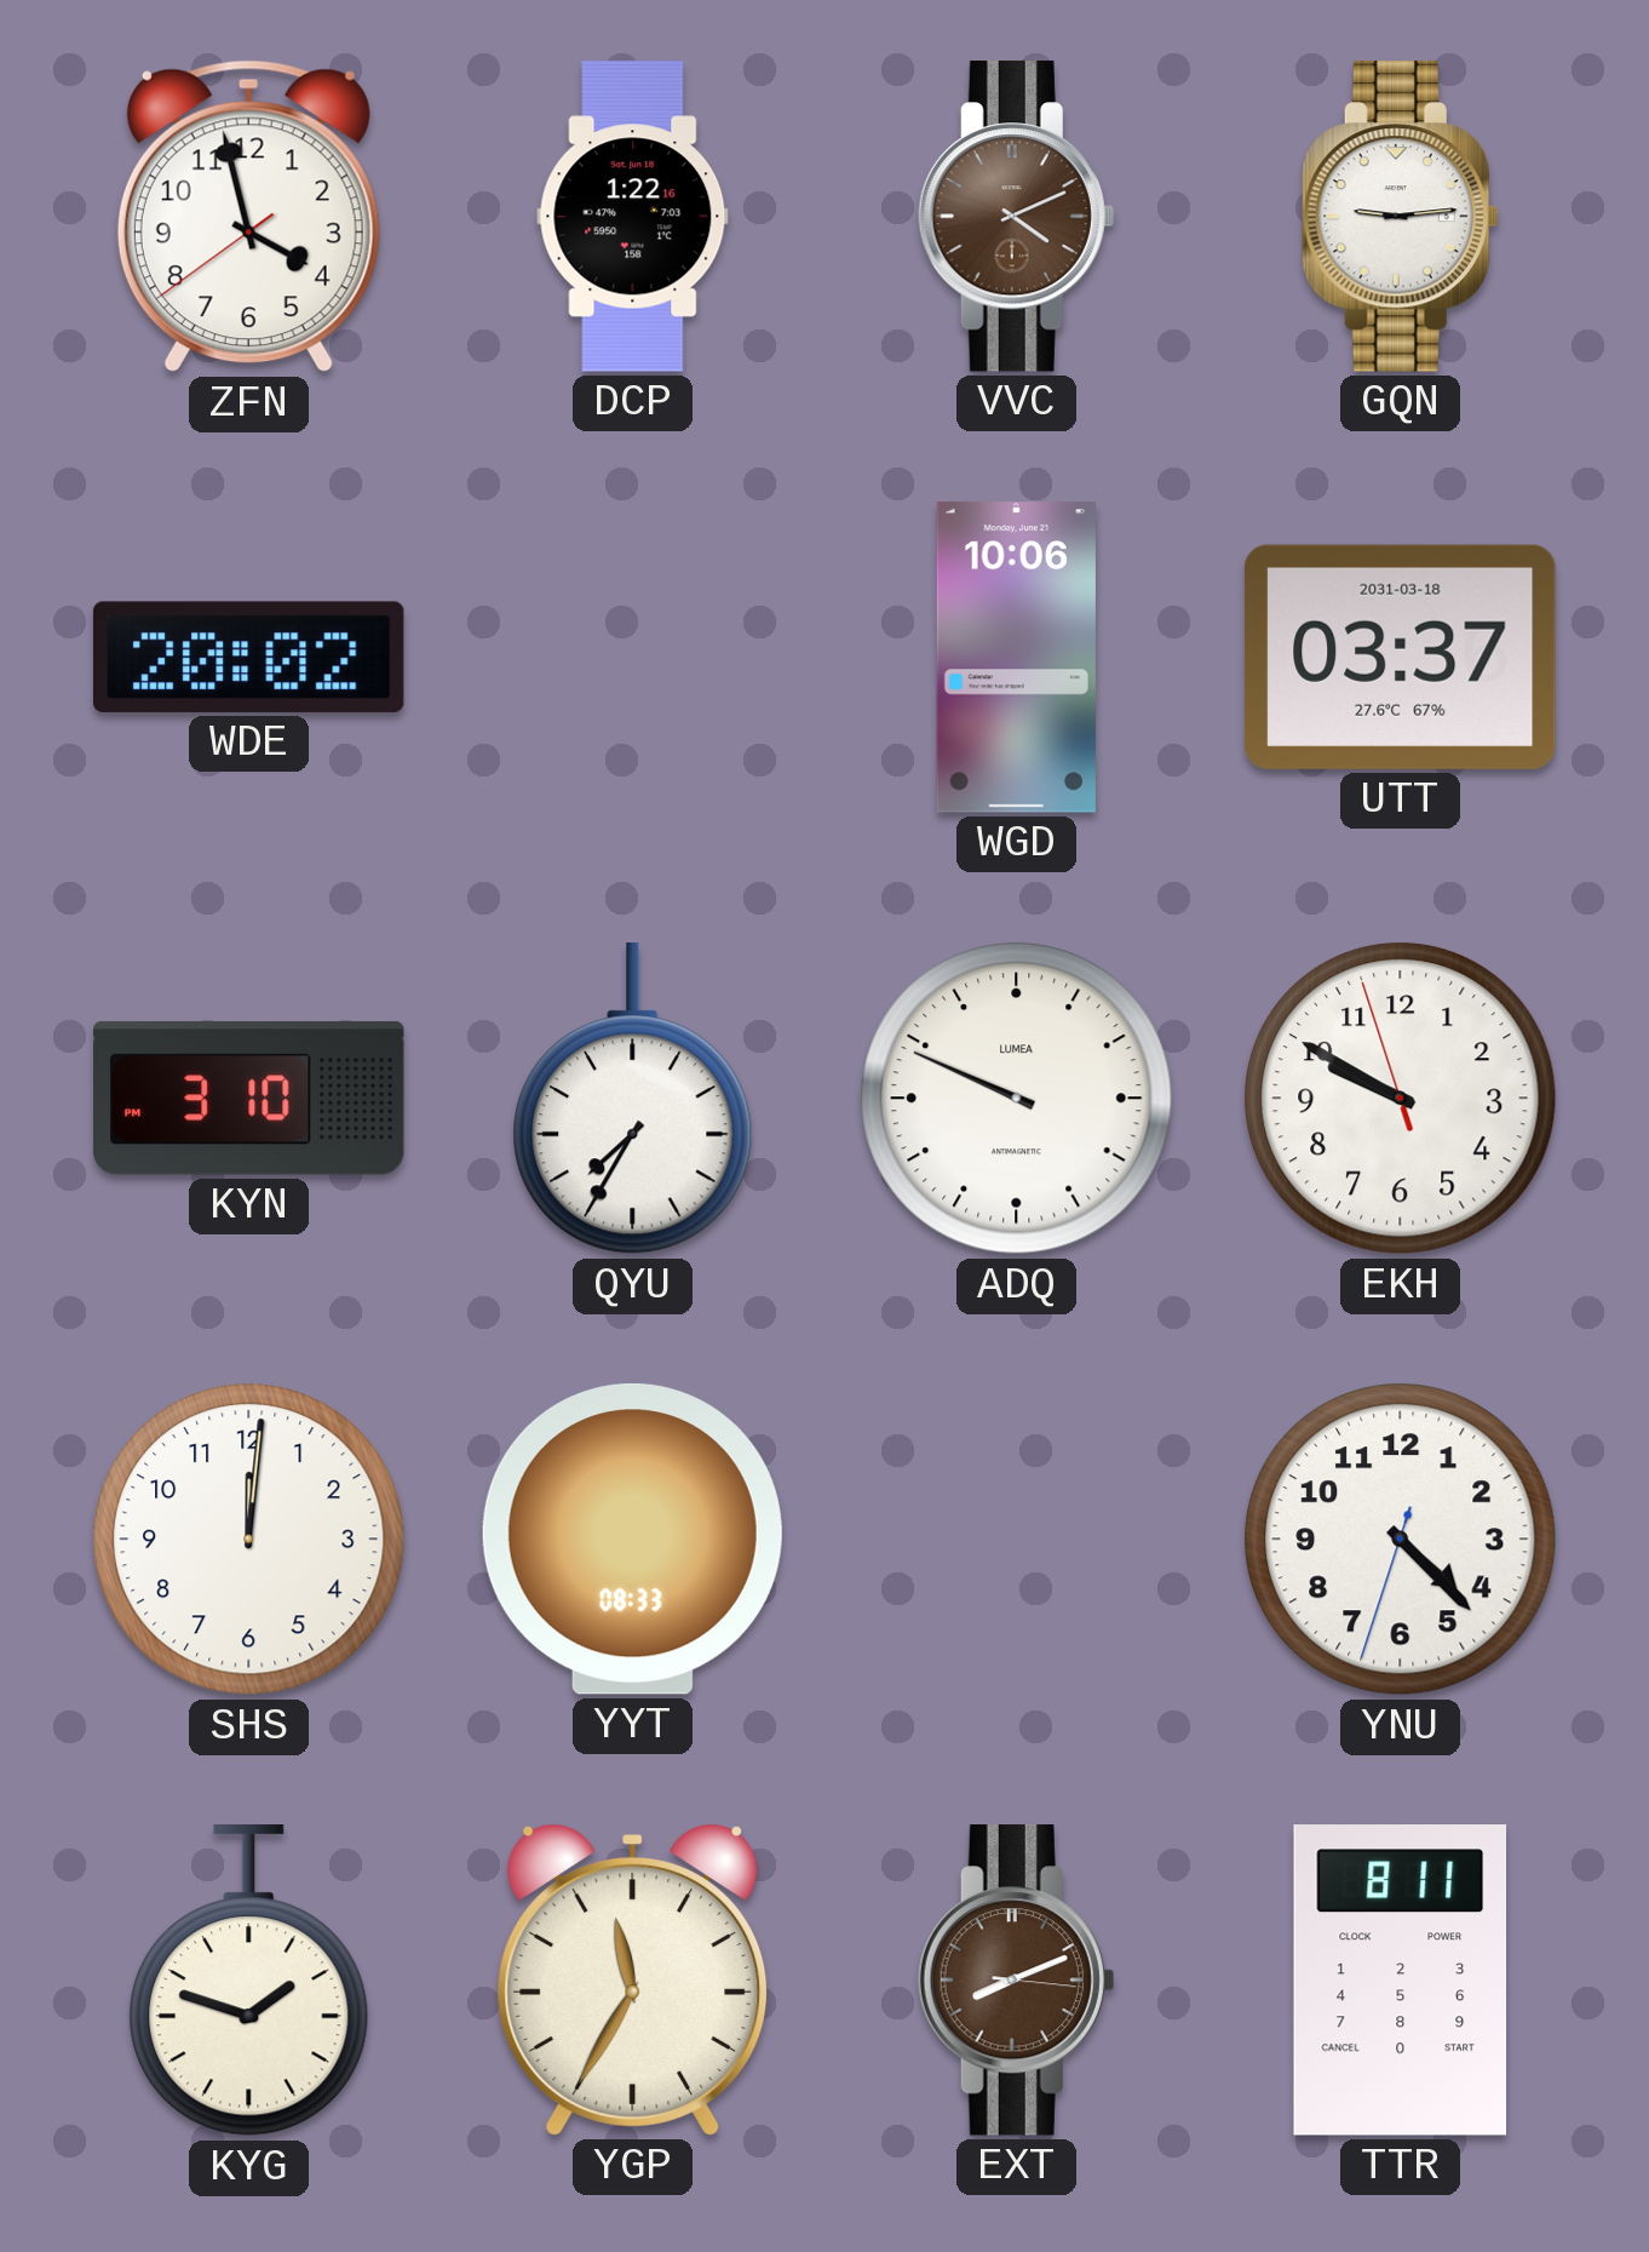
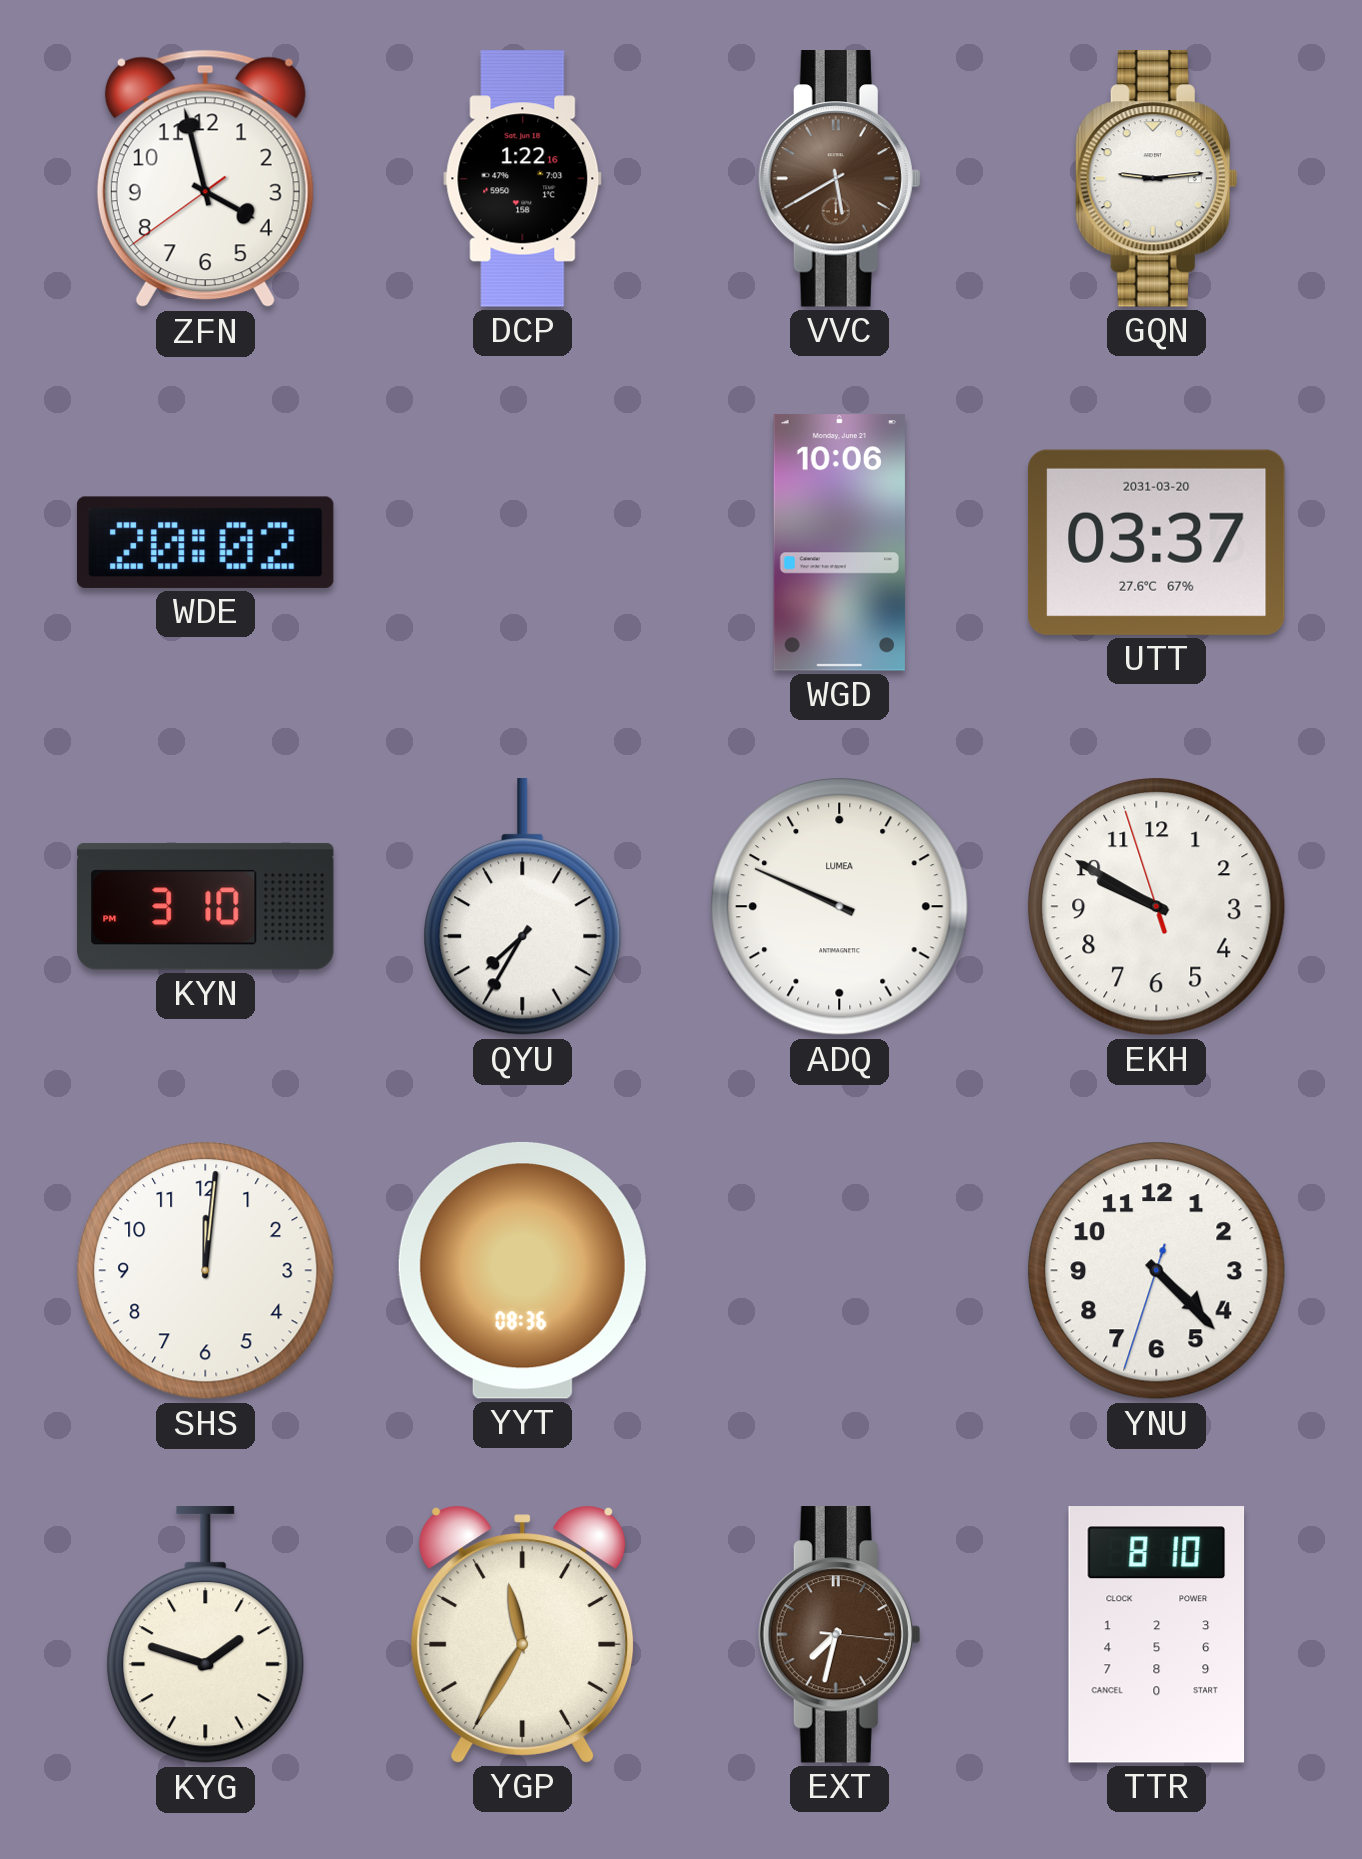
VVC: 4:11 -> 5:40 (839, 179)
UTT date: 2031-03-18 -> 2031-03-20 (1156, 542)
YYT: 08:33 -> 08:36 (522, 1270)
EXT: 8:11 -> 7:32 (839, 1635)
TTR: 8:11 -> 8:10 (1157, 1635)
